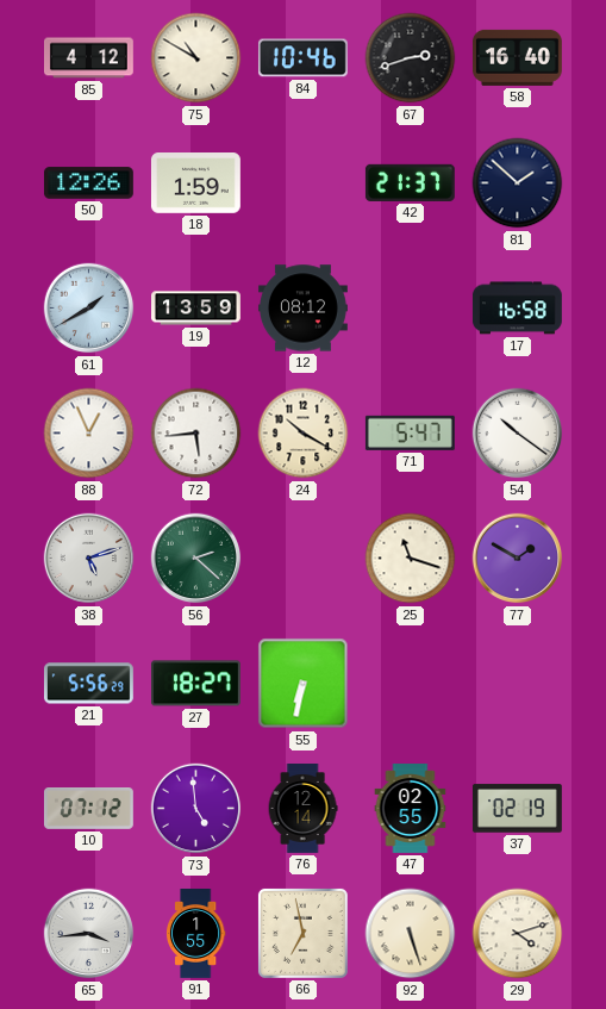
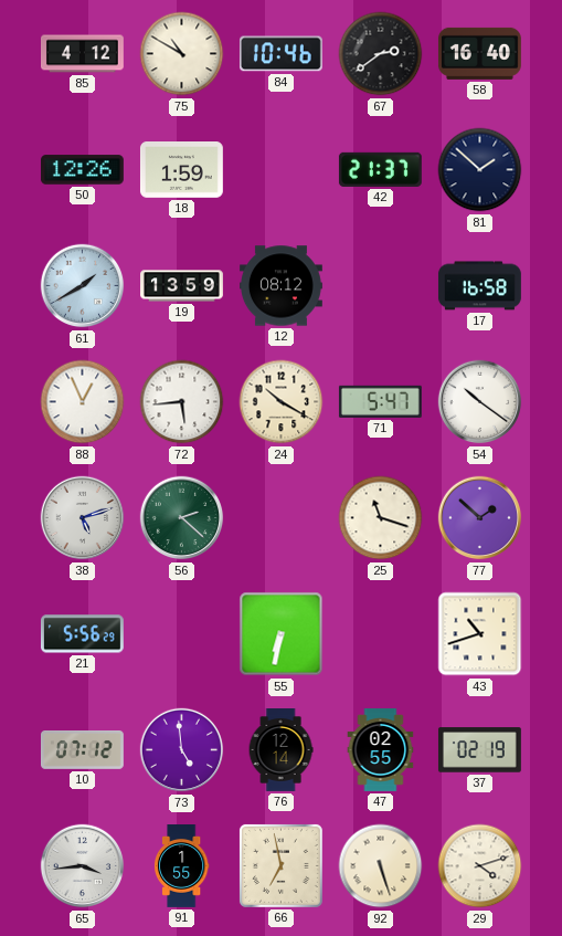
67: 2:42 -> 2:39 (381, 54)
77: 1:50 -> 1:52 (480, 518)
27: 18:27 -> none (195, 684)
43: none -> 10:42 (480, 634)
